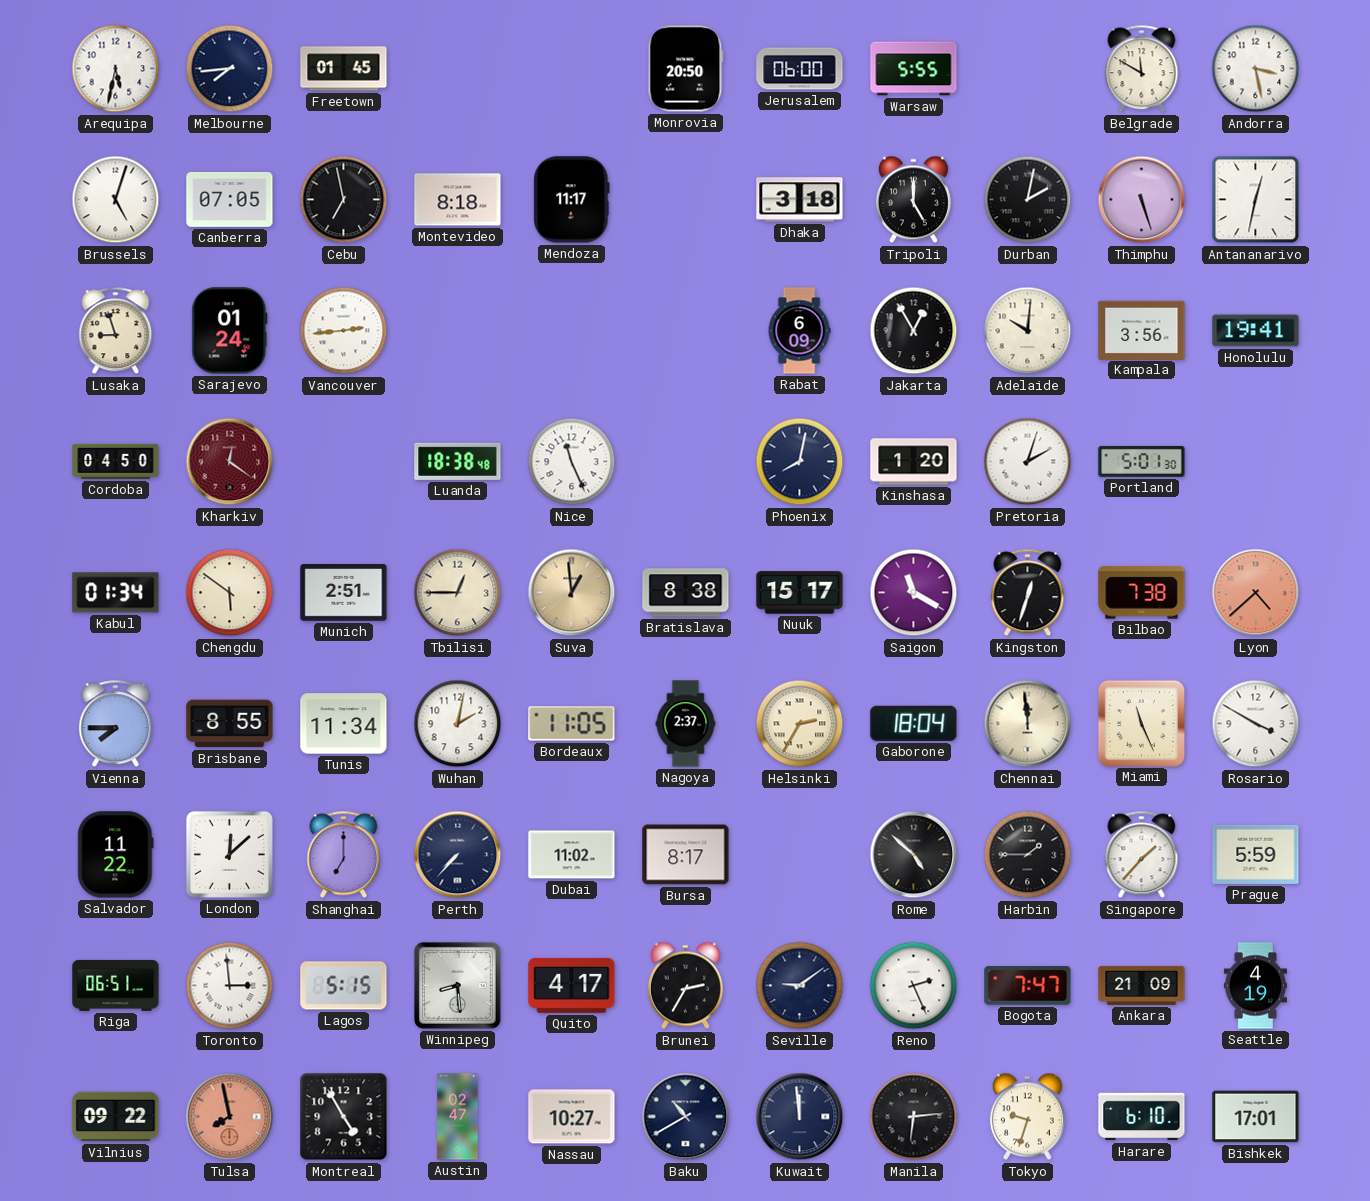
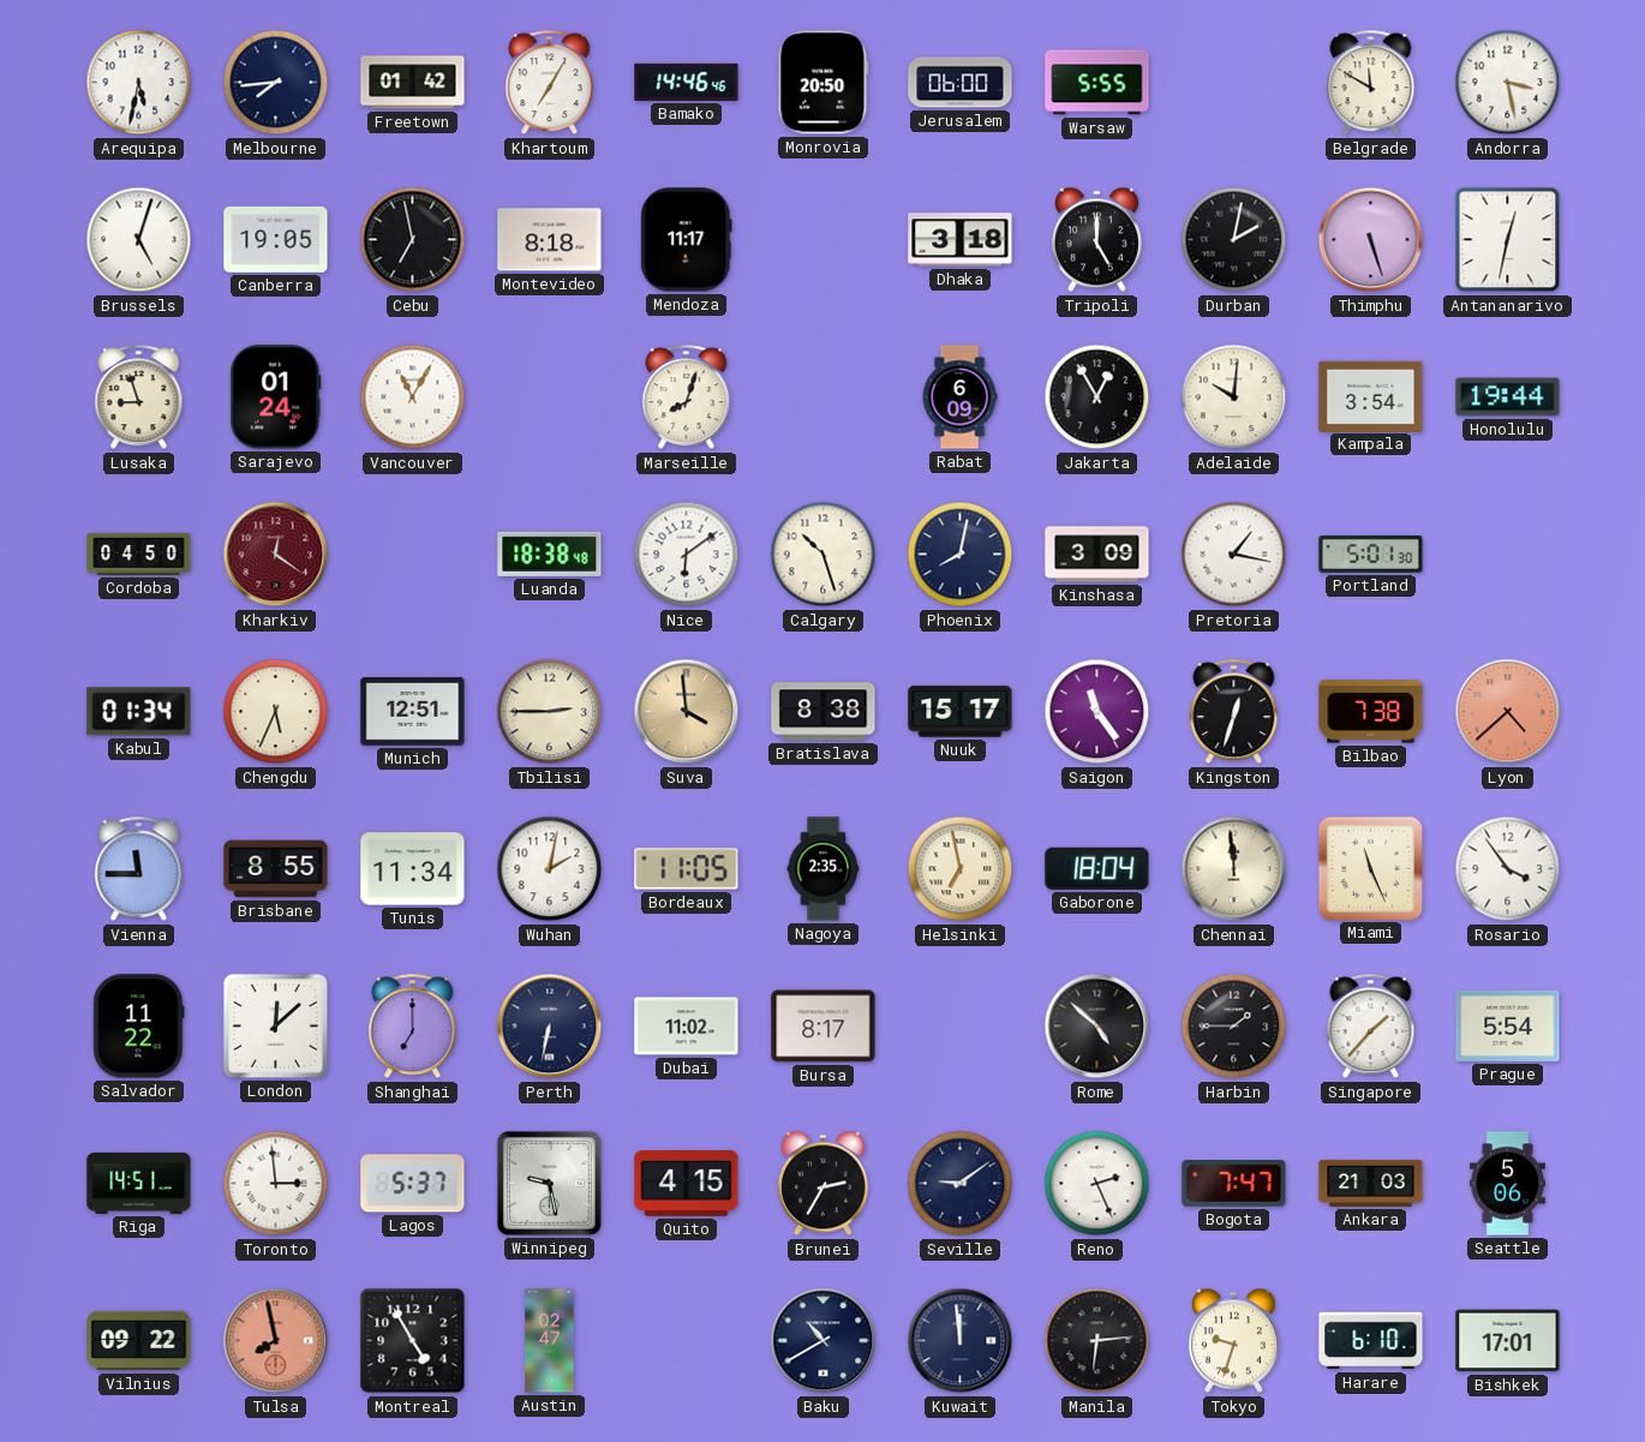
Freetown: 01:45 -> 01:42 (413, 83)
Khartoum: none -> 7:05 (550, 83)
Bamako: none -> 14:46 (687, 82)
Canberra: 07:05 -> 19:05 (276, 239)
Vancouver: 2:44 -> 11:05 (413, 397)
Marseille: none -> 8:03 (687, 397)
Kampala: 3:56 -> 3:54 (1371, 396)
Honolulu: 19:41 -> 19:44 (1508, 397)
Nice: 11:26 -> 6:09 (687, 555)
Calgary: none -> 10:27 (824, 555)
Kinshasa: 1:20 -> 3:09 (1097, 555)
Pretoria: 2:03 -> 1:17 (1234, 555)
Chengdu: 5:51 -> 5:34 (276, 712)
Munich: 2:51 -> 12:51 (413, 712)
Tbilisi: 12:45 -> 2:45 (550, 712)
Suva: 12:59 -> 3:59 (687, 712)
Saigon: 11:20 -> 11:24 (1097, 712)
Vienna: 7:45 -> 11:45 (139, 869)
Nagoya: 2:37 -> 2:35 (824, 869)
Helsinki: 2:35 -> 6:58 (961, 869)
Rosario: 3:50 -> 3:54 (1508, 869)
Perth: 7:37 -> 6:32 (550, 1027)
Prague: 5:59 -> 5:54 (1508, 1025)
Riga: 06:51 -> 14:51 (139, 1183)
Lagos: 5:15 -> 5:37 (413, 1184)
Winnipeg: 8:29 -> 9:28 (549, 1183)
Quito: 4:17 -> 4:15 (687, 1183)
Ankara: 21:09 -> 21:03 (1371, 1183)
Seattle: 4:19 -> 5:06 (1507, 1184)
Nassau: 10:27 -> none (572, 1117)
